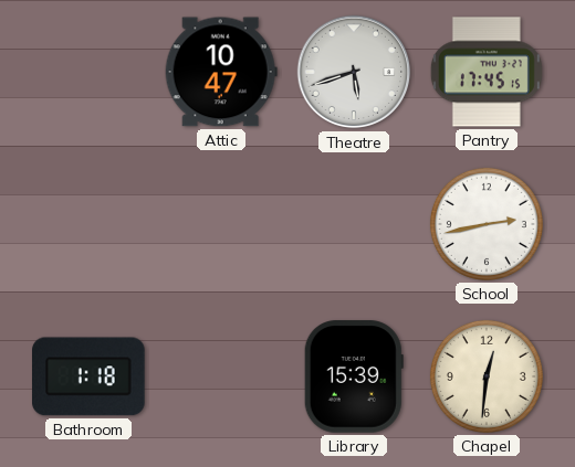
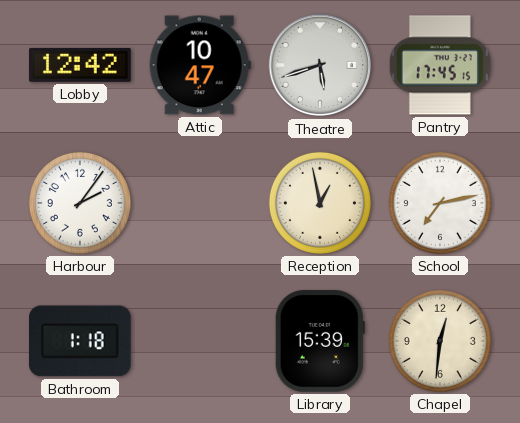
Lobby: none -> 12:42 (80, 65)
Harbour: none -> 2:06 (80, 203)
Reception: none -> 12:58 (320, 203)
School: 2:43 -> 7:13 (440, 203)
